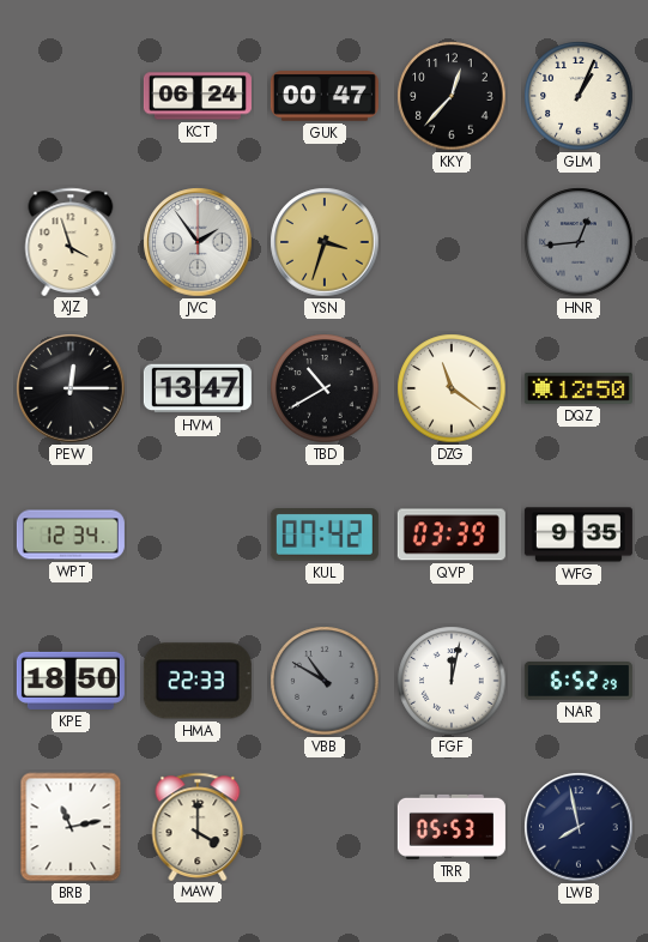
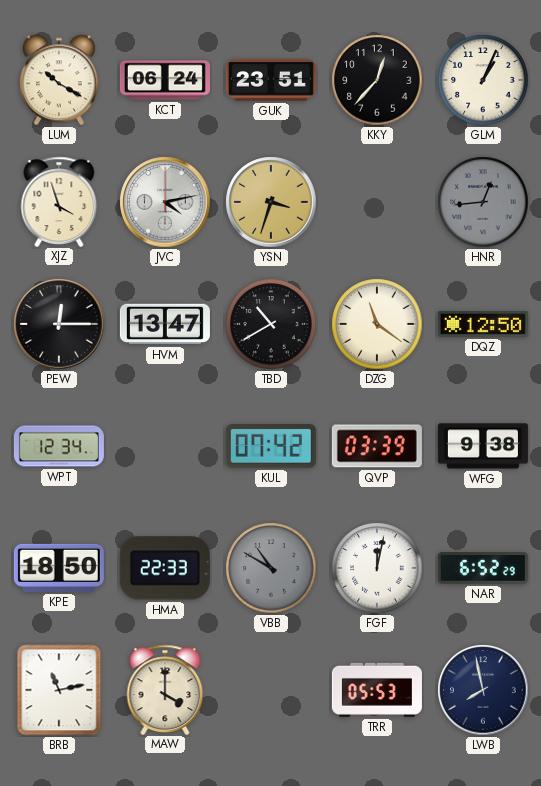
LUM: none -> 10:20 (59, 80)
GUK: 00:47 -> 23:51 (271, 80)
JVC: 1:54 -> 4:13 (165, 202)
WFG: 9:35 -> 9:38 (483, 446)
